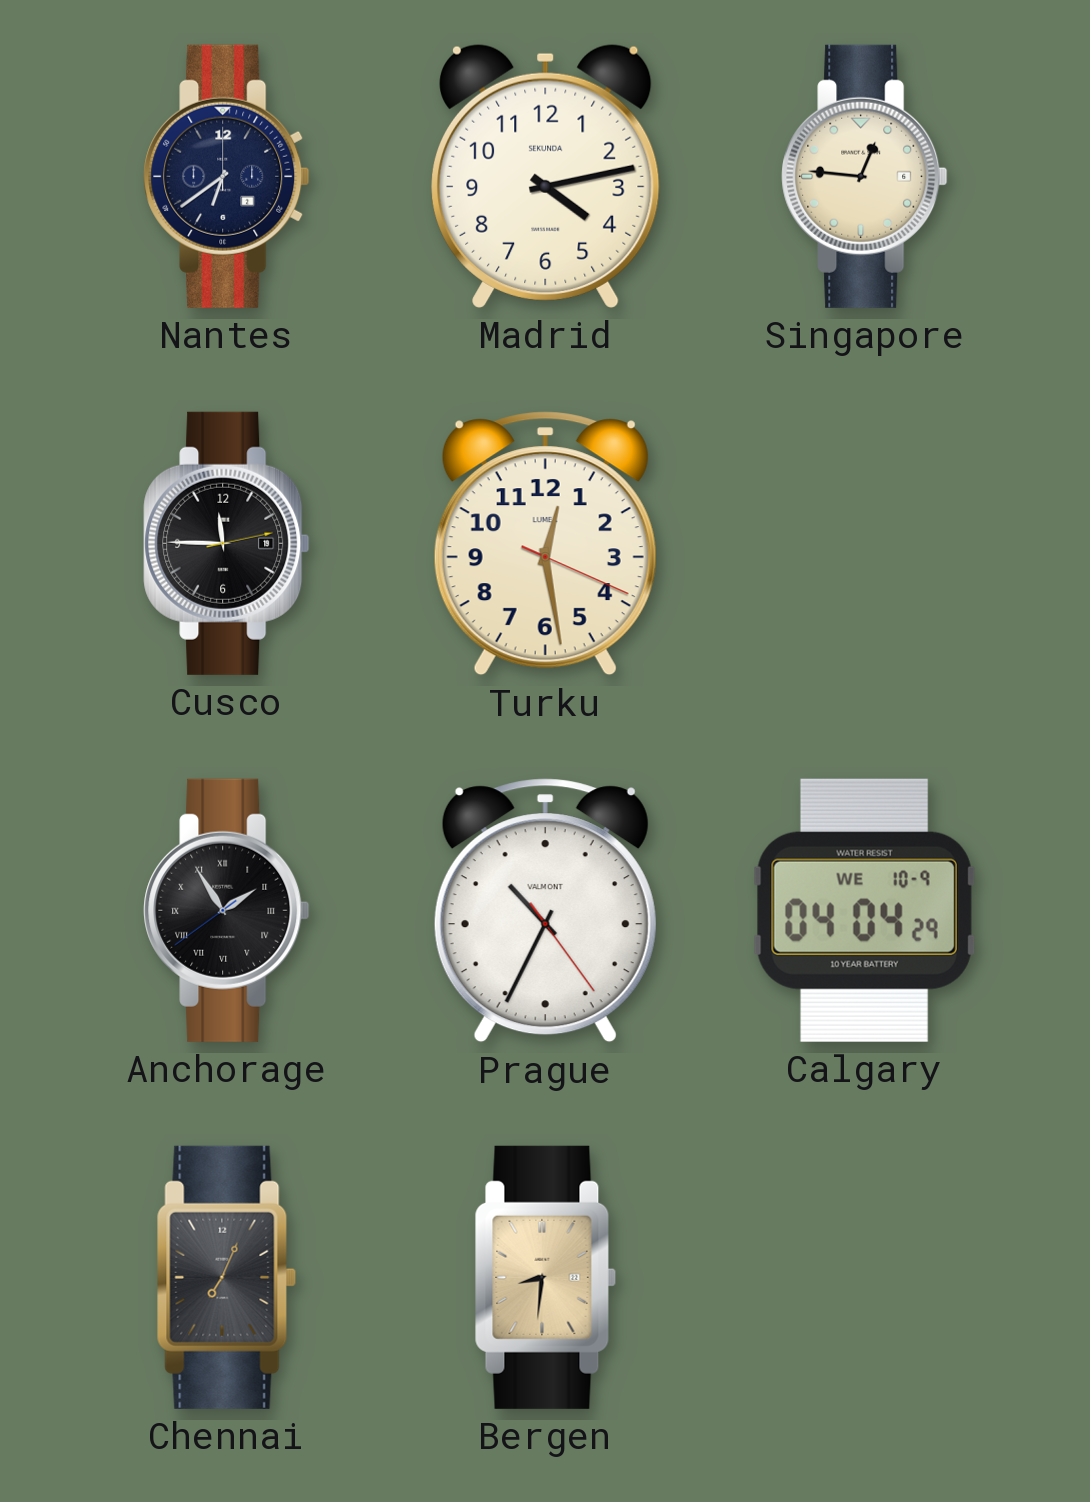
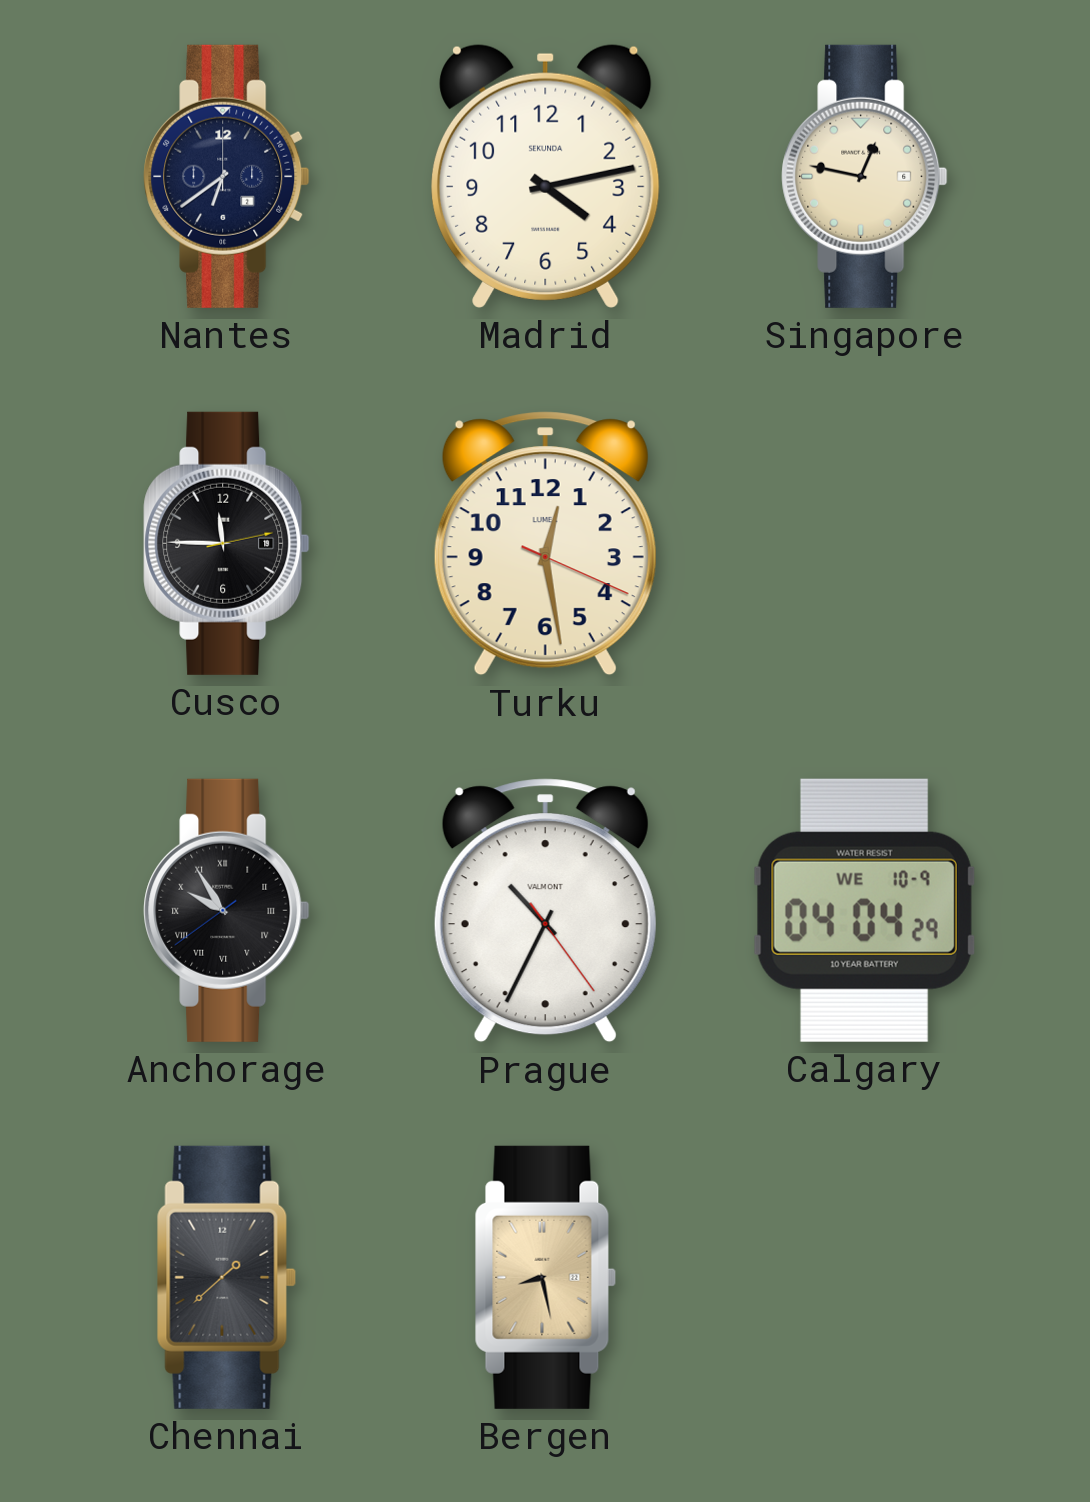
Singapore: 12:46 -> 12:47 (865, 176)
Anchorage: 1:54 -> 9:54 (227, 910)
Chennai: 7:04 -> 1:38 (226, 1277)
Bergen: 8:31 -> 8:28 (545, 1277)
